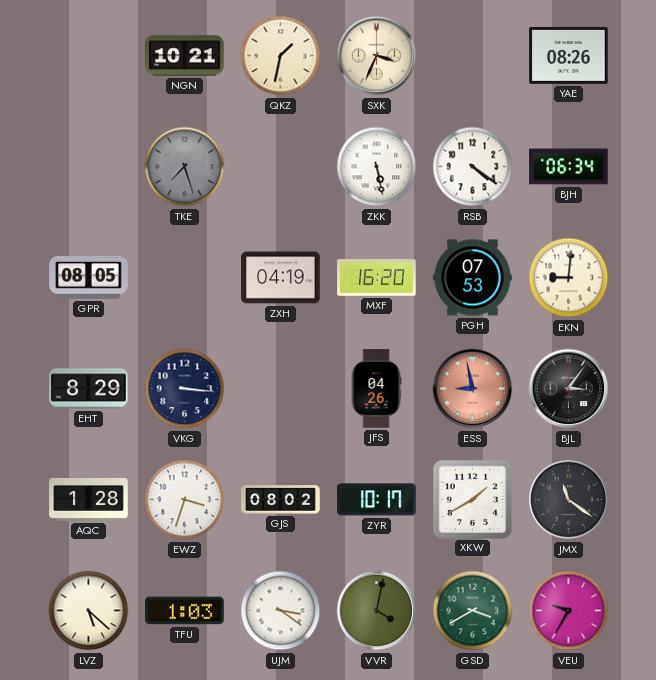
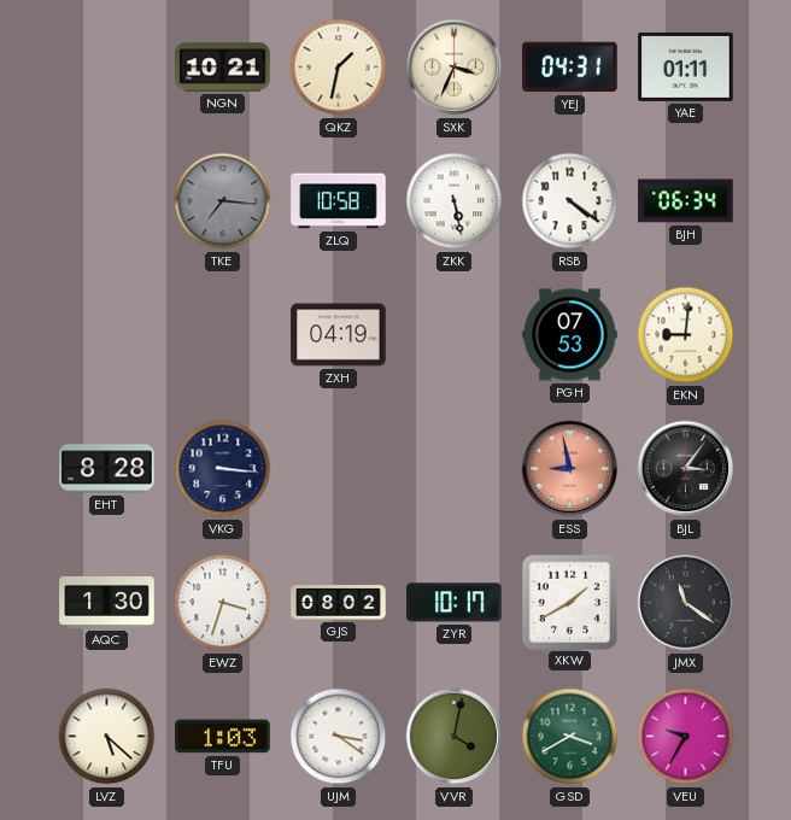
YEJ: none -> 04:31 (570, 68)
YAE: 08:26 -> 01:11 (686, 66)
TKE: 7:27 -> 7:16 (223, 201)
ZLQ: none -> 10:58 (339, 201)
GPR: 08:05 -> none (89, 278)
MXF: 16:20 -> none (377, 278)
EHT: 8:29 -> 8:28 (107, 469)
JFS: 04:26 -> none (376, 389)
AQC: 1:28 -> 1:30 (107, 602)
